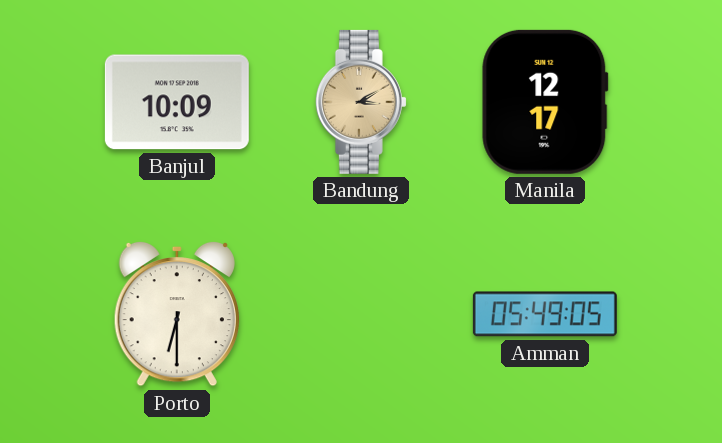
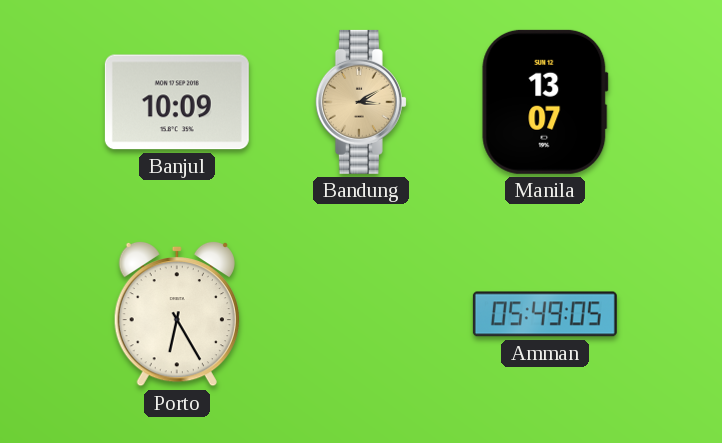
Manila: 12:17 -> 13:07 (545, 102)
Porto: 6:30 -> 6:25 (177, 314)
